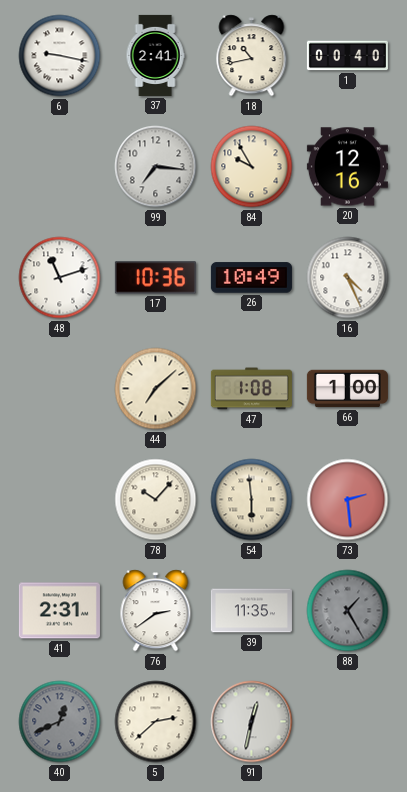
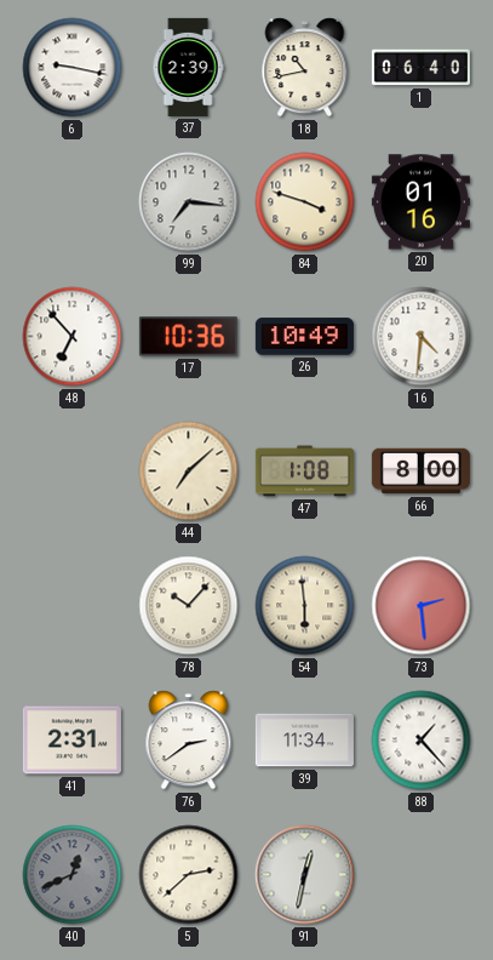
37: 2:41 -> 2:39 (188, 67)
1: 00:40 -> 06:40 (420, 68)
84: 9:55 -> 3:48 (305, 202)
20: 12:16 -> 01:16 (420, 202)
48: 11:12 -> 6:53 (73, 337)
16: 4:26 -> 4:31 (422, 337)
66: 1:00 -> 8:00 (420, 472)
39: 11:35 -> 11:34 (304, 741)
88: 1:25 -> 1:23 (422, 741)
88 dial: grey -> white (422, 741)
